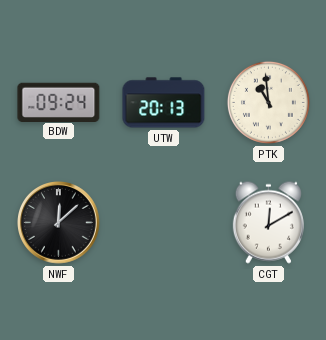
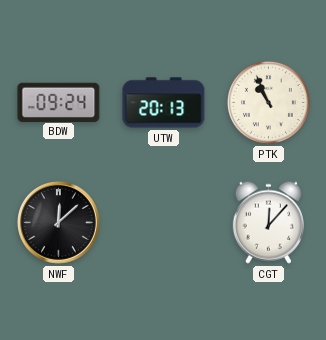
PTK: 10:59 -> 10:56 (268, 102)
CGT: 12:10 -> 12:07 (268, 222)
